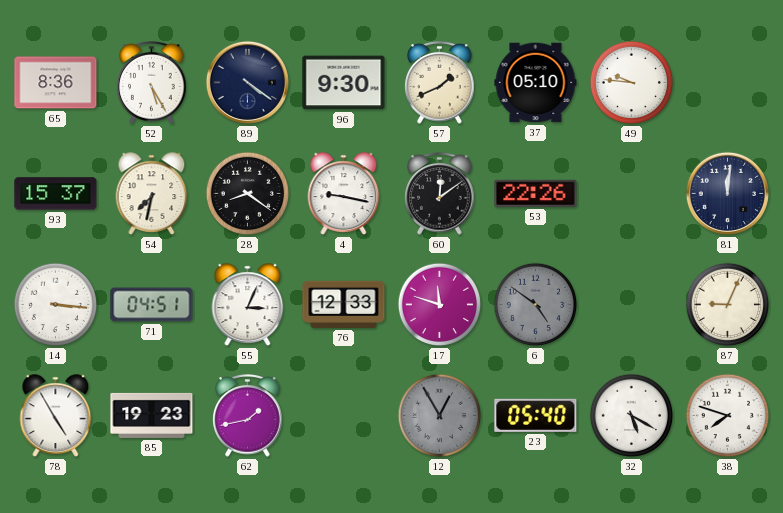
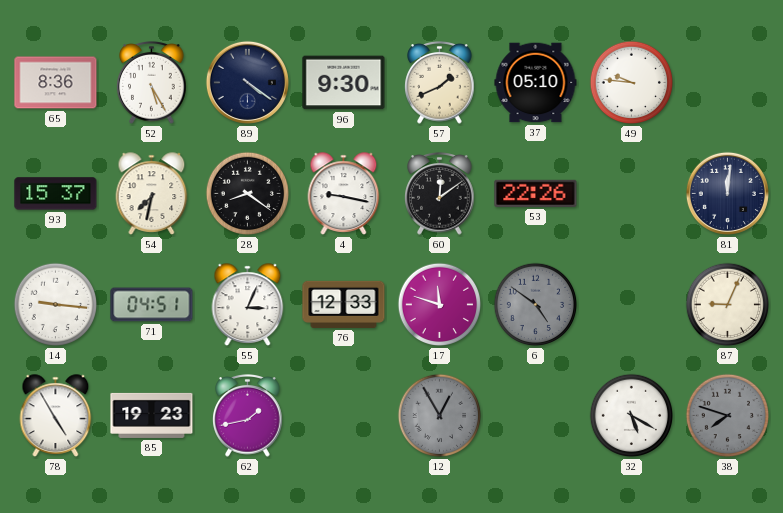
14: 3:16 -> 9:16 (56, 305)
23: 05:40 -> none (536, 415)
38 dial: white -> grey (728, 416)
